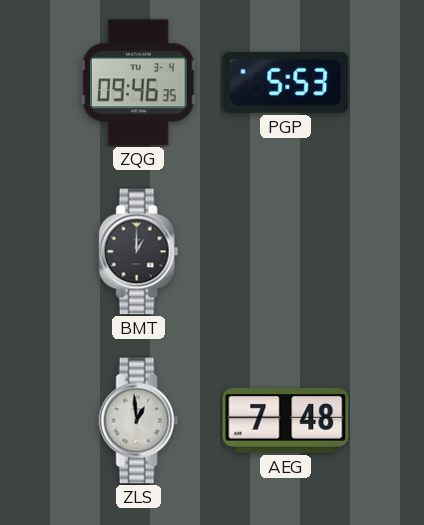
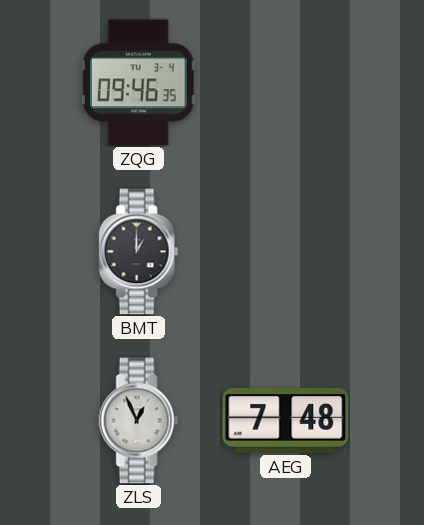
PGP: 5:53 -> none (286, 82)
ZLS: 12:59 -> 12:56 (139, 421)
